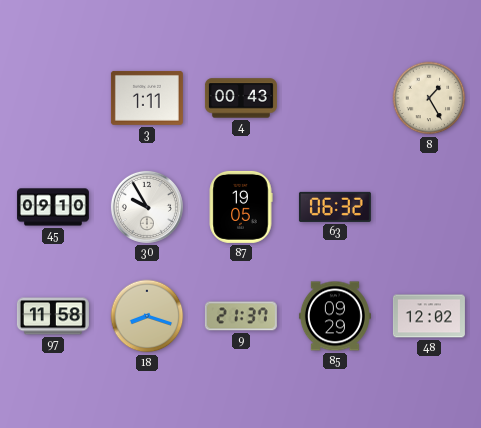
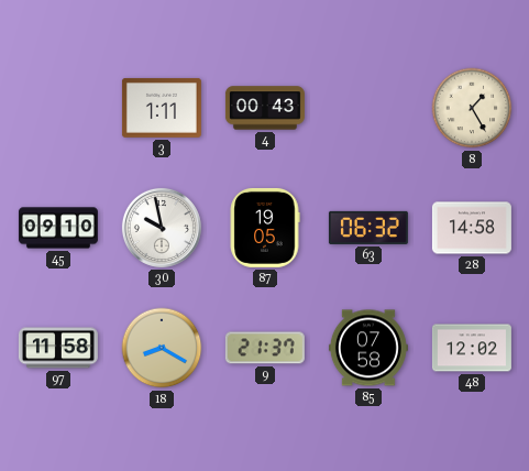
30: 9:55 -> 9:58 (162, 228)
28: none -> 14:58 (472, 228)
18: 8:18 -> 8:20 (162, 348)
85: 09:29 -> 07:58 (368, 348)
